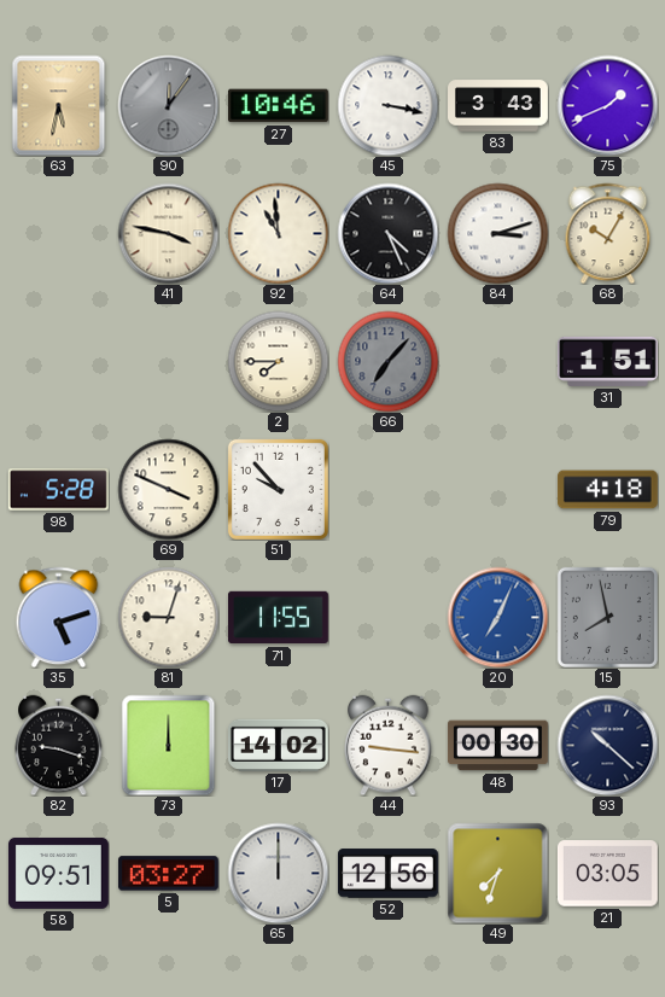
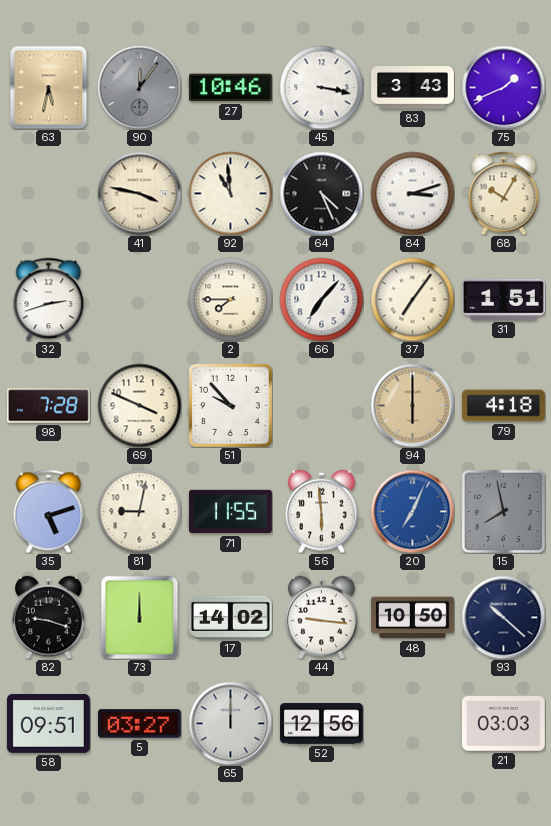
32: none -> 2:42 (49, 299)
66 dial: grey -> white (321, 299)
37: none -> 7:06 (412, 299)
98: 5:28 -> 7:28 (48, 406)
94: none -> 6:00 (412, 405)
81: 9:03 -> 9:02 (139, 511)
56: none -> 5:59 (322, 511)
48: 00:30 -> 10:50 (412, 618)
49: 7:33 -> none (497, 873)
21: 03:05 -> 03:03 (503, 724)
